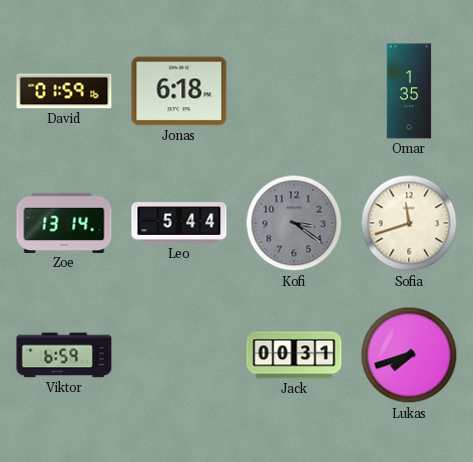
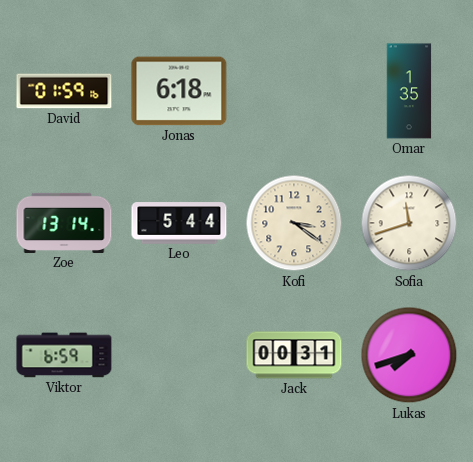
Kofi dial: grey -> cream (294, 223)
